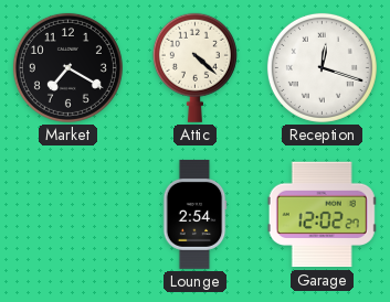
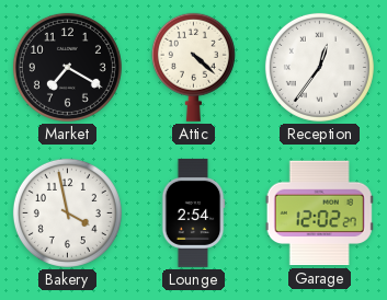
Reception: 12:18 -> 12:36 (319, 67)
Bakery: none -> 3:58 (67, 212)
